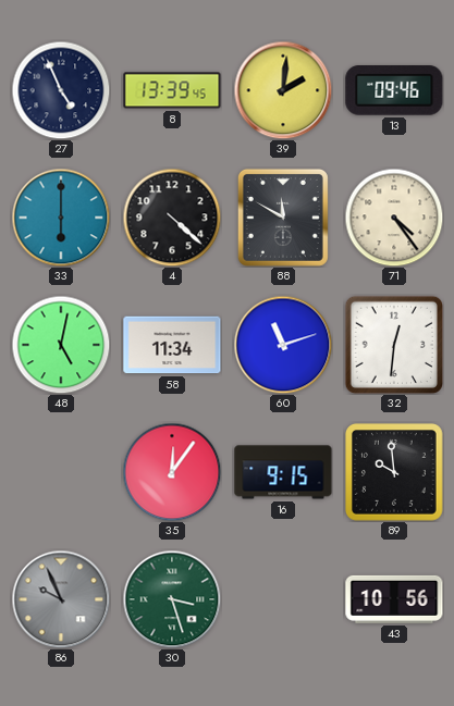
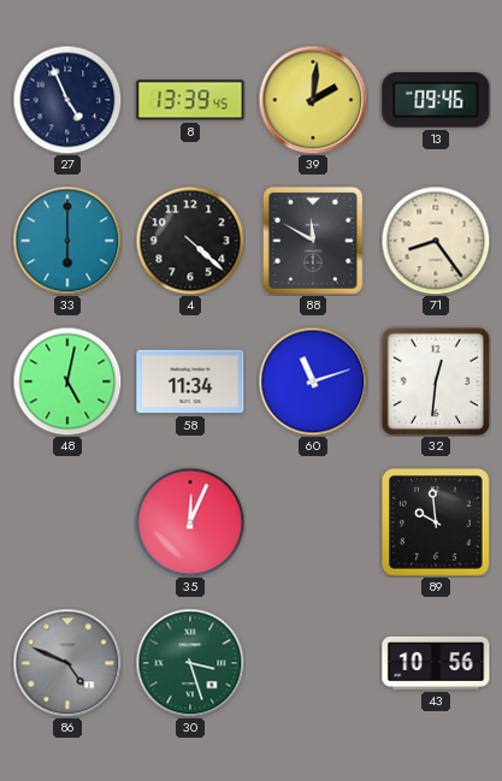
71: 4:24 -> 8:24 (436, 241)
35: 12:06 -> 12:04 (190, 522)
16: 9:15 -> none (283, 472)
86: 9:56 -> 4:49 (67, 663)
